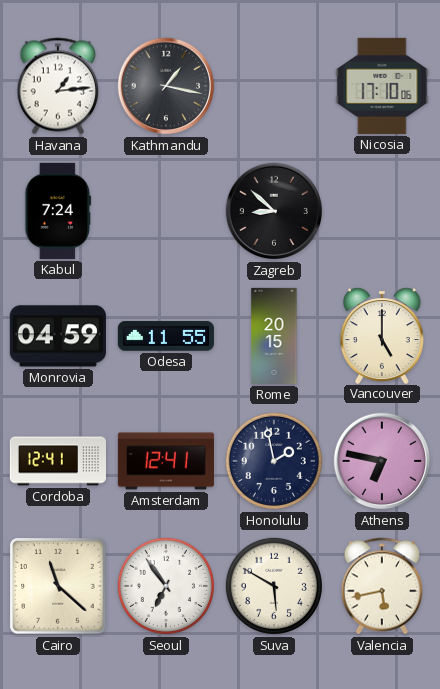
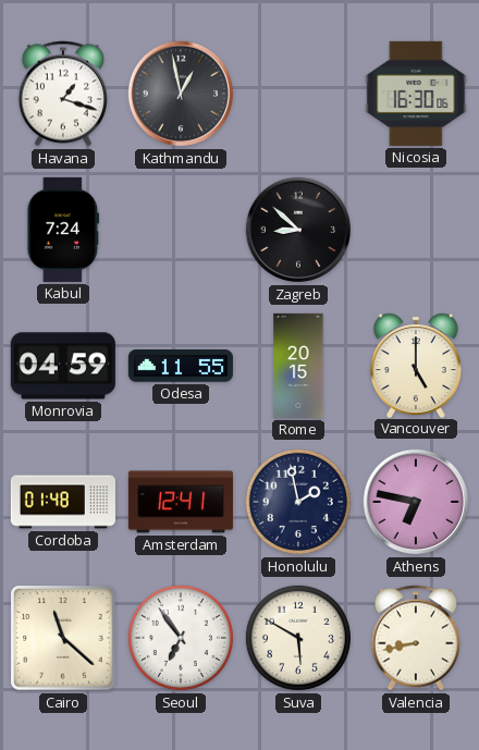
Havana: 1:14 -> 1:18 (63, 94)
Kathmandu: 1:17 -> 12:58 (181, 94)
Nicosia: 17:10 -> 16:30 (416, 94)
Cordoba: 12:41 -> 01:48 (63, 502)
Valencia: 5:43 -> 8:43 (416, 638)
